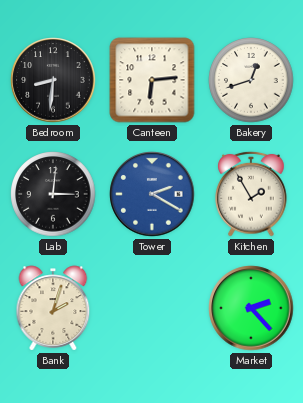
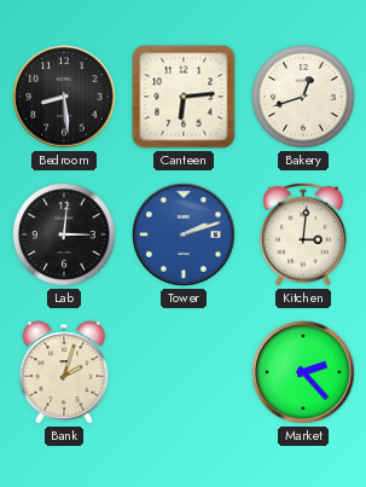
Bedroom: 8:31 -> 8:29 (64, 97)
Tower: 2:20 -> 2:12 (184, 234)
Kitchen: 1:55 -> 3:01 (303, 234)
